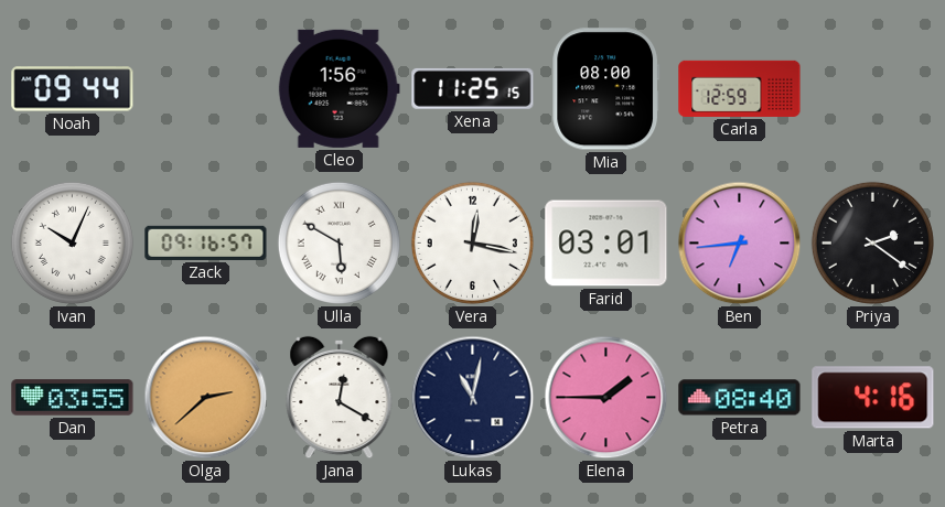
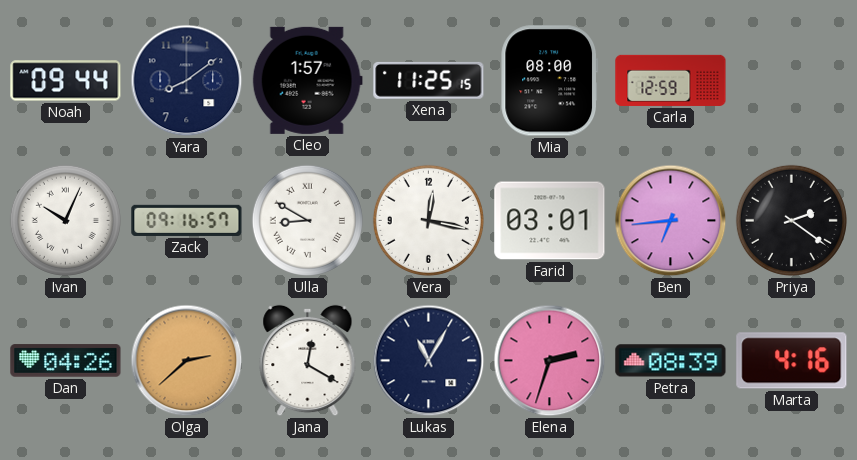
Yara: none -> 8:09 (187, 81)
Cleo: 1:56 -> 1:57 (307, 80)
Ulla: 5:50 -> 8:50 (307, 220)
Dan: 03:55 -> 04:26 (66, 361)
Lukas: 11:02 -> 11:05 (429, 361)
Elena: 1:45 -> 2:33 (550, 361)
Petra: 08:40 -> 08:39 (671, 361)
